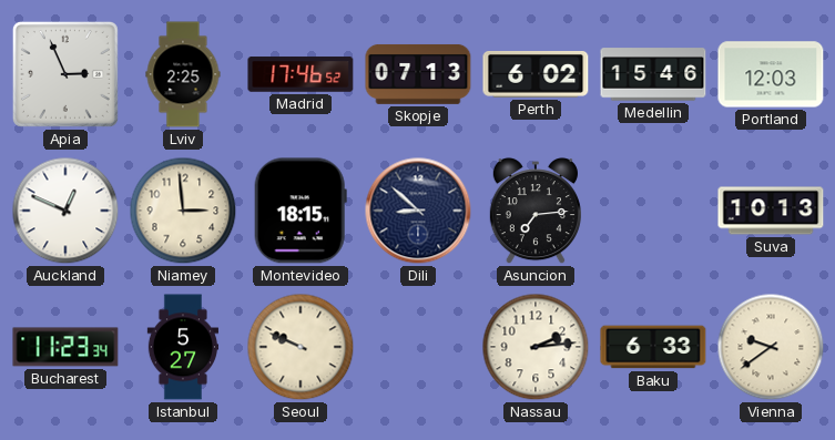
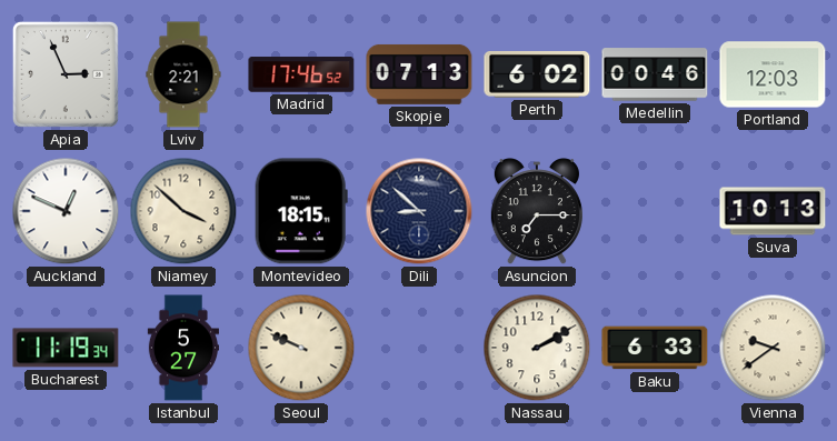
Lviv: 2:25 -> 2:21 (183, 74)
Medellin: 15:46 -> 00:46 (655, 74)
Niamey: 2:59 -> 3:52 (183, 211)
Asuncion: 7:14 -> 7:15 (537, 212)
Bucharest: 11:23 -> 11:19 (66, 348)
Nassau: 2:14 -> 2:10 (537, 348)
